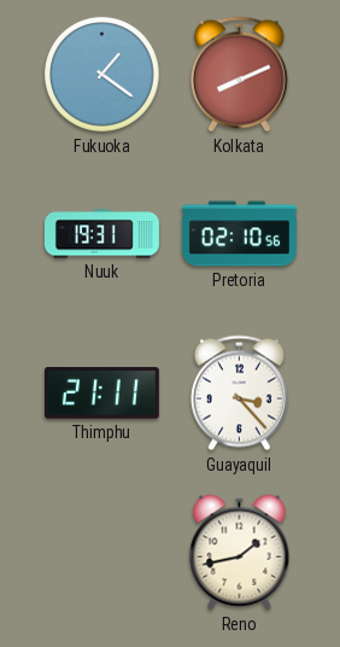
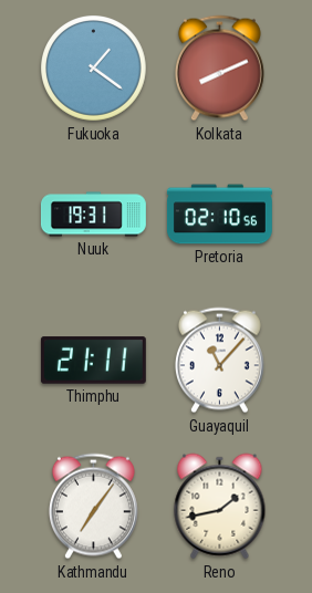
Guayaquil: 3:23 -> 11:07 (219, 361)
Kathmandu: none -> 7:06 (93, 507)
